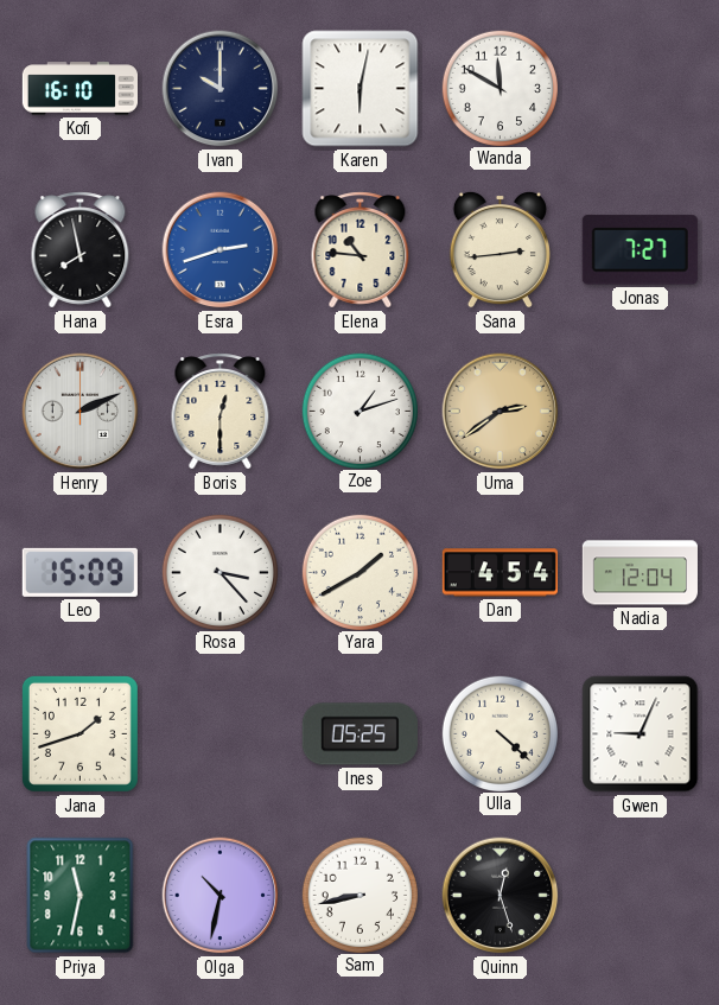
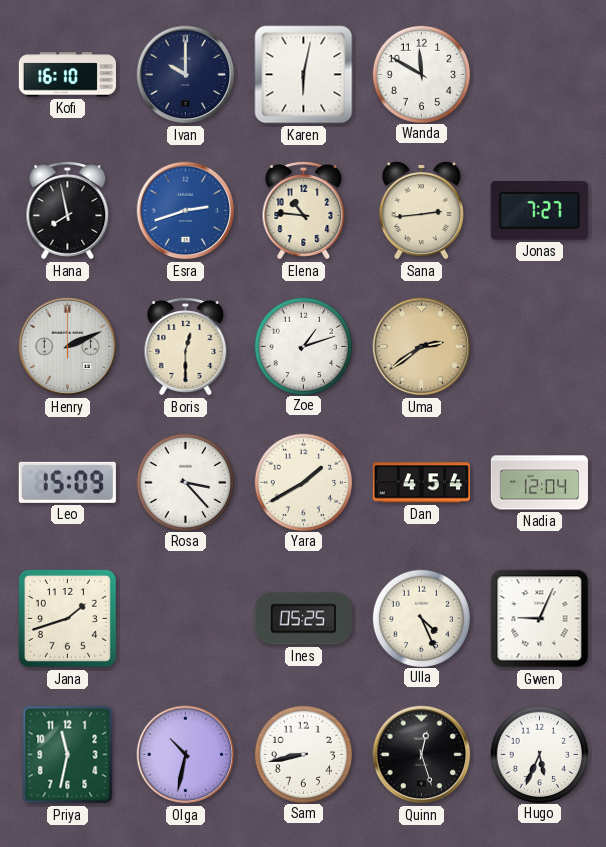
Ulla: 4:22 -> 4:26 (421, 618)
Hugo: none -> 5:34 (539, 754)
